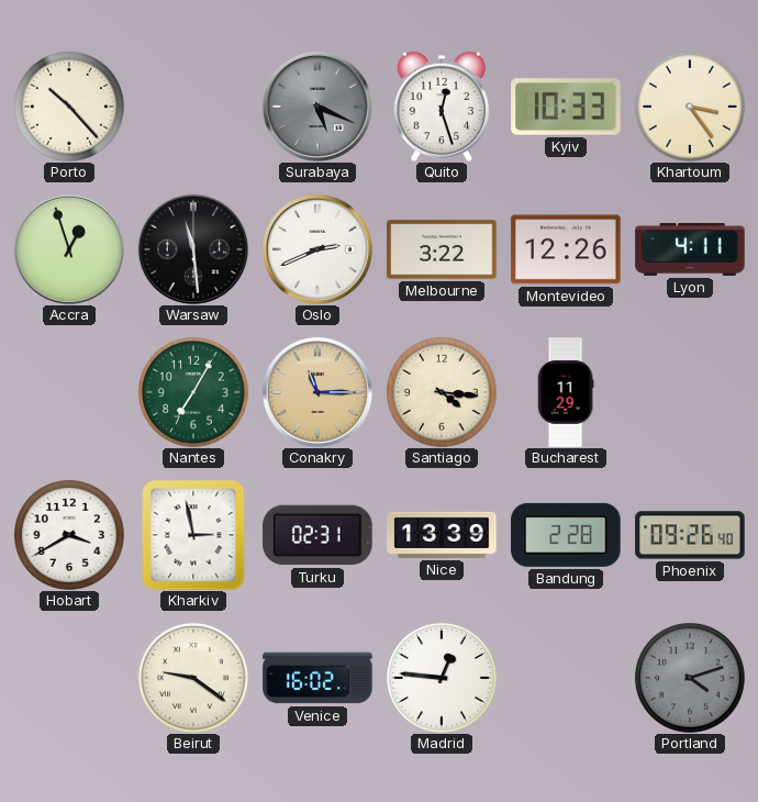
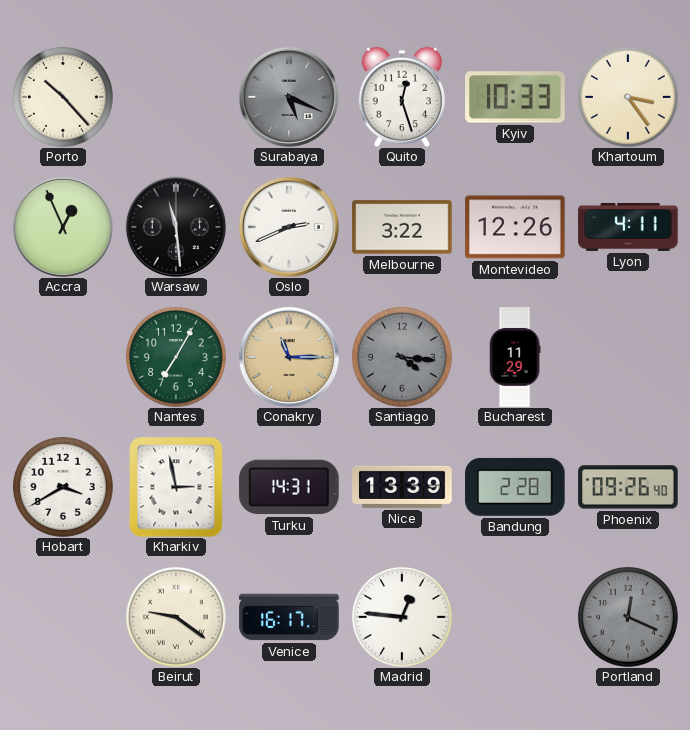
Accra: 12:57 -> 12:56 (63, 227)
Santiago dial: cream -> grey (402, 357)
Turku: 02:31 -> 14:31 (289, 487)
Venice: 16:02 -> 16:17 (289, 617)
Portland: 4:12 -> 12:19 (628, 617)
